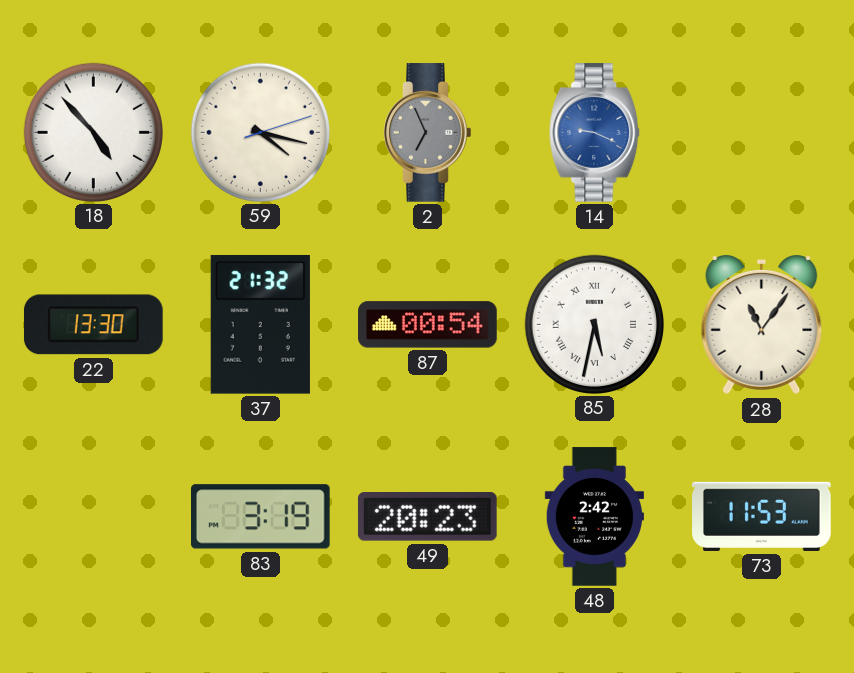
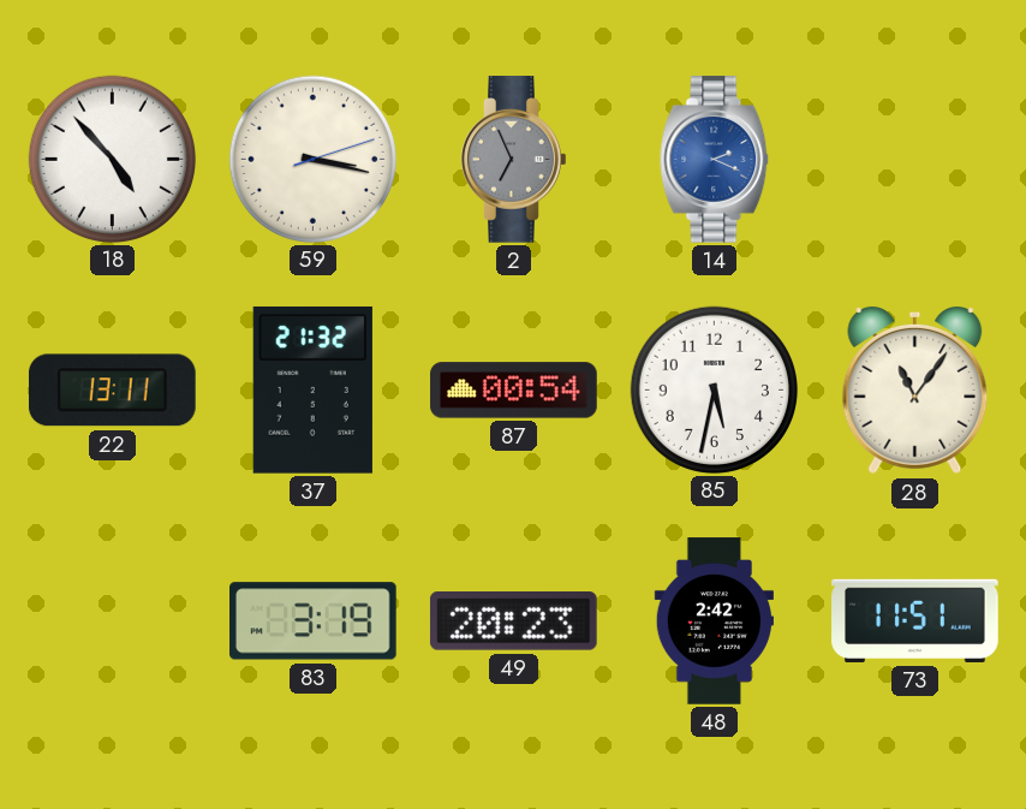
59: 4:17 -> 3:17 (312, 159)
14: 9:19 -> 2:19 (715, 160)
22: 13:30 -> 13:11 (113, 391)
85 numerals: Roman -> Arabic (714, 389)
73: 11:53 -> 11:51 (915, 620)
